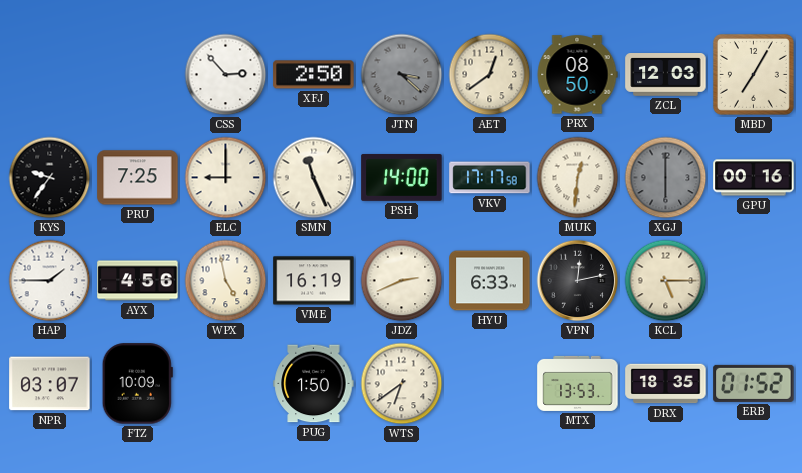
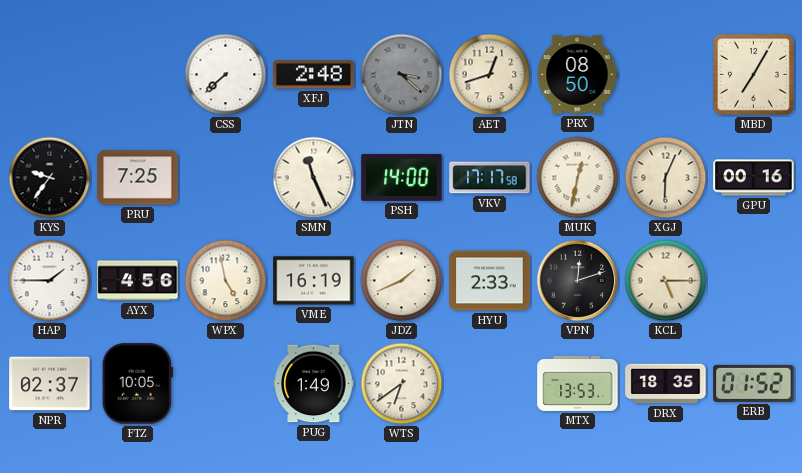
CSS: 2:53 -> 7:38 (226, 75)
XFJ: 2:50 -> 2:48 (314, 75)
AET: 12:39 -> 12:42 (490, 75)
ZCL: 12:03 -> none (666, 75)
ELC: 9:00 -> none (226, 178)
MUK: 12:31 -> 12:32 (578, 178)
XGJ: 6:00 -> 6:04 (666, 178)
XGJ dial: grey -> cream (666, 178)
JDZ: 2:41 -> 1:41 (402, 281)
HYU: 6:33 -> 2:33 (490, 281)
VPN: 12:13 -> 12:12 (578, 281)
NPR: 03:07 -> 02:37 (50, 384)
FTZ: 10:09 -> 10:05 (137, 384)
PUG: 1:50 -> 1:49 (314, 384)
